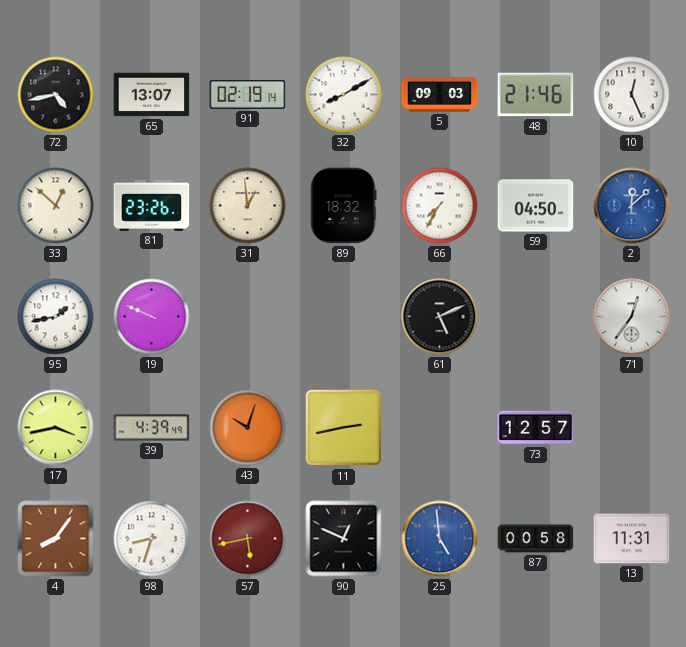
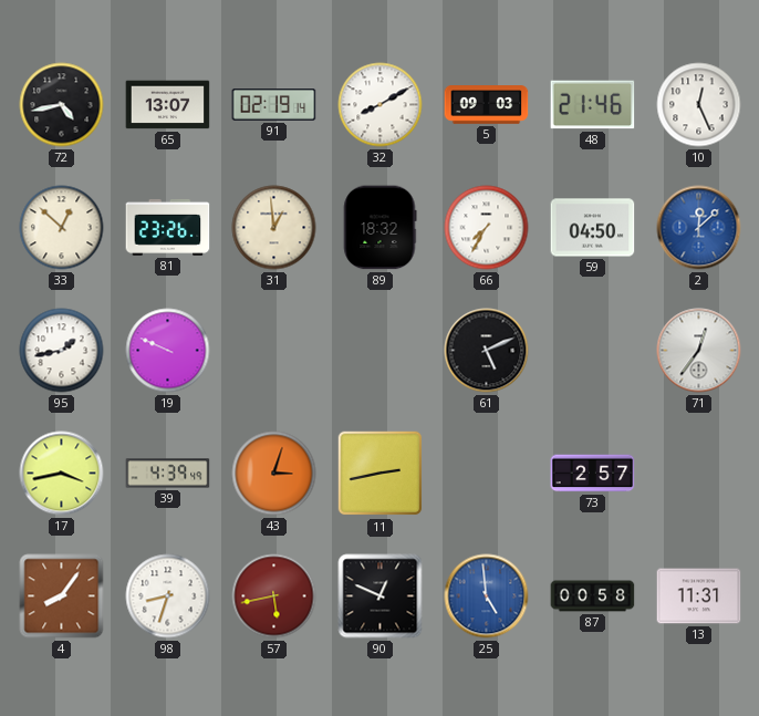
43: 10:03 -> 3:03 (274, 474)
73: 12:57 -> 2:57 (593, 474)
